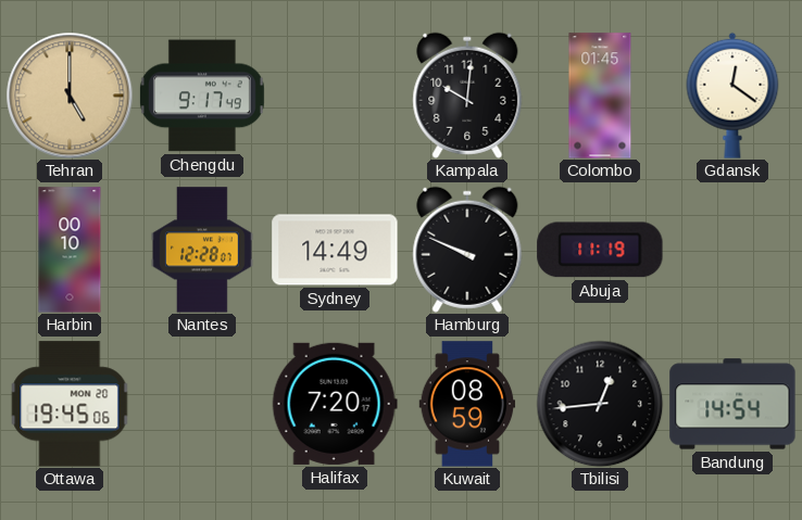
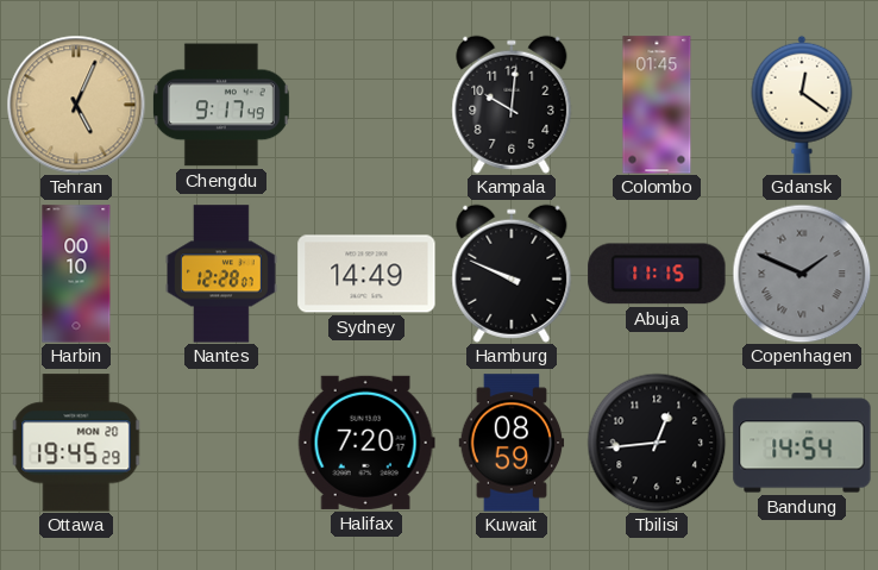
Tehran: 5:00 -> 5:04 (76, 105)
Abuja: 11:19 -> 11:15 (657, 274)
Copenhagen: none -> 1:49 (802, 274)
Ottawa: 19:45:06 -> 19:45:29 (76, 443)
